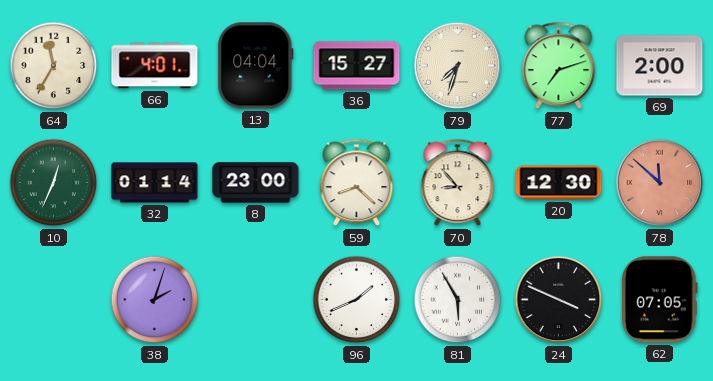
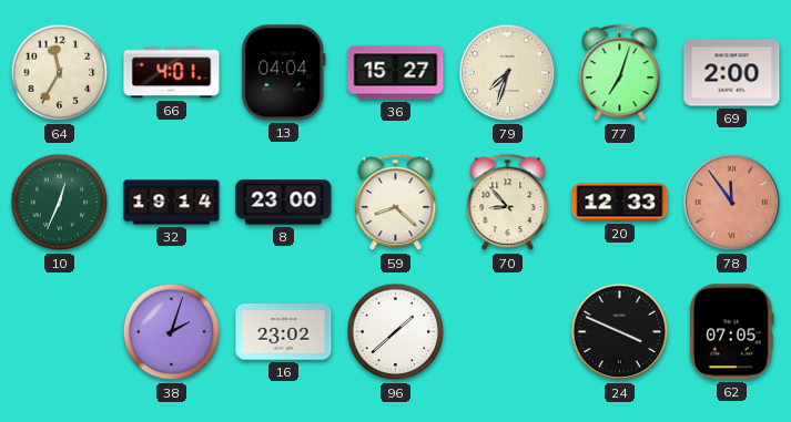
77: 7:12 -> 7:03 (620, 73)
32: 01:14 -> 19:14 (172, 203)
20: 12:30 -> 12:33 (620, 203)
78: 11:52 -> 11:54 (732, 203)
16: none -> 23:02 (284, 332)
96: 1:41 -> 1:38 (396, 332)
81: 5:55 -> none (458, 300)
